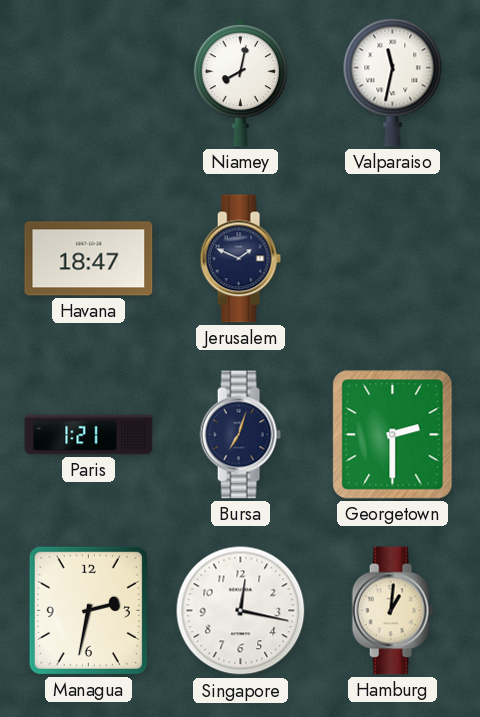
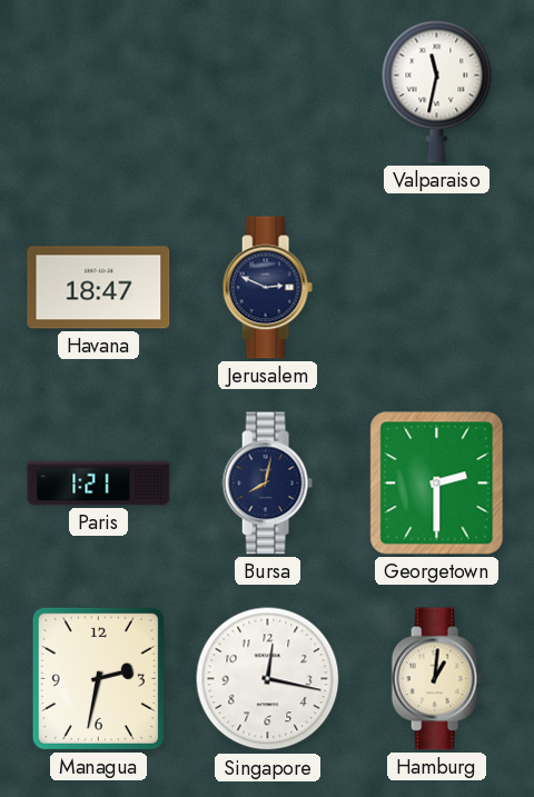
Niamey: 8:02 -> none (240, 83)
Jerusalem: 1:49 -> 2:49 (267, 288)
Bursa: 7:03 -> 8:02 (267, 484)
